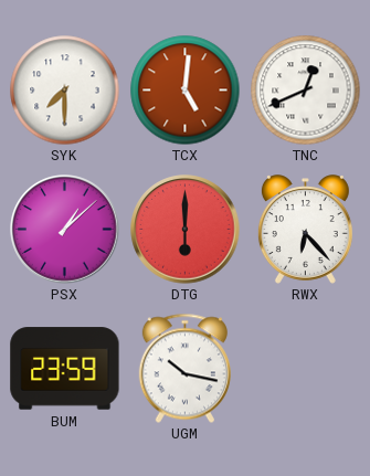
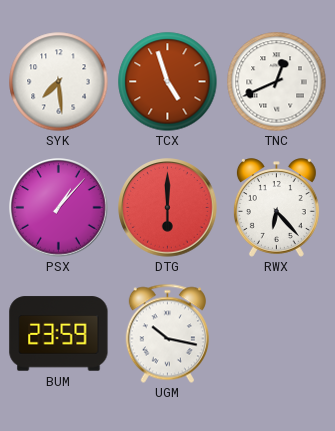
SYK: 7:30 -> 7:29 (59, 82)
TCX: 5:01 -> 4:57 (168, 82)
PSX: 1:08 -> 1:07 (59, 208)
